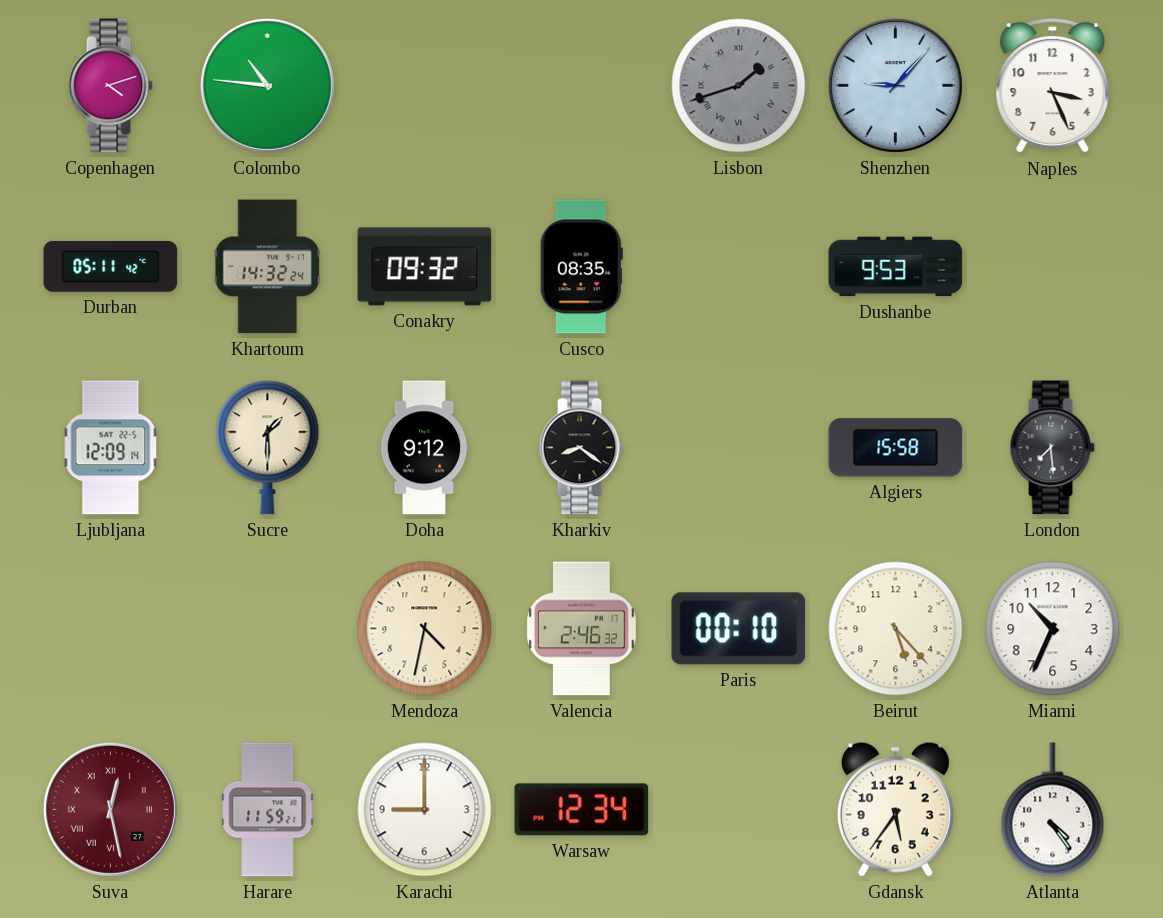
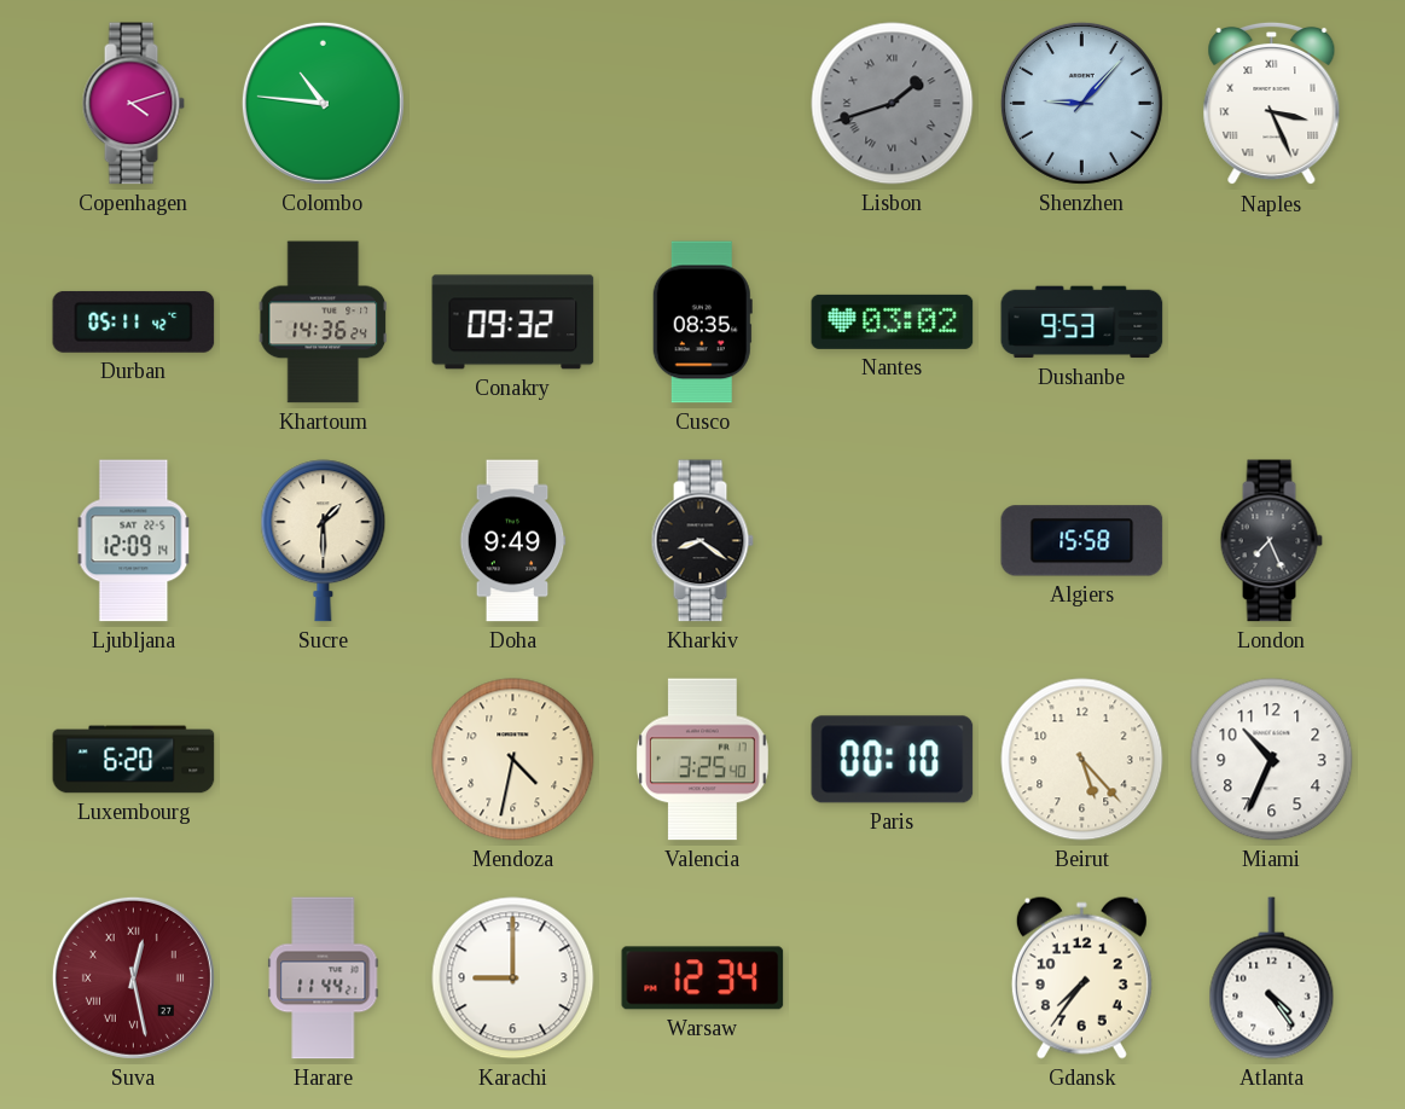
Naples numerals: Arabic -> Roman (1272, 104)
Khartoum: 14:32 -> 14:36 (324, 323)
Nantes: none -> 03:02 (893, 321)
Doha: 9:12 -> 9:49 (512, 541)
London: 7:29 -> 7:26 (1271, 541)
Luxembourg: none -> 6:20 (134, 760)
Valencia: 2:46 -> 3:25 (702, 760)
Harare: 11:59 -> 11:44 (324, 979)
Gdansk: 5:36 -> 7:36 (1081, 977)
